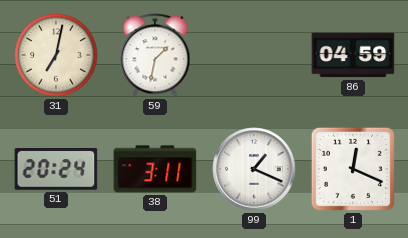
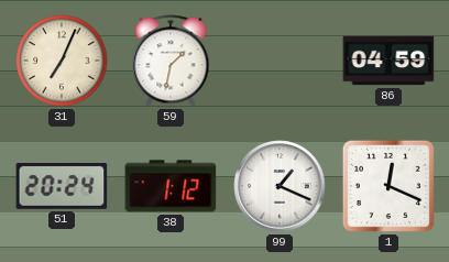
31: 7:02 -> 7:04 (62, 61)
38: 3:11 -> 1:12 (171, 186)
